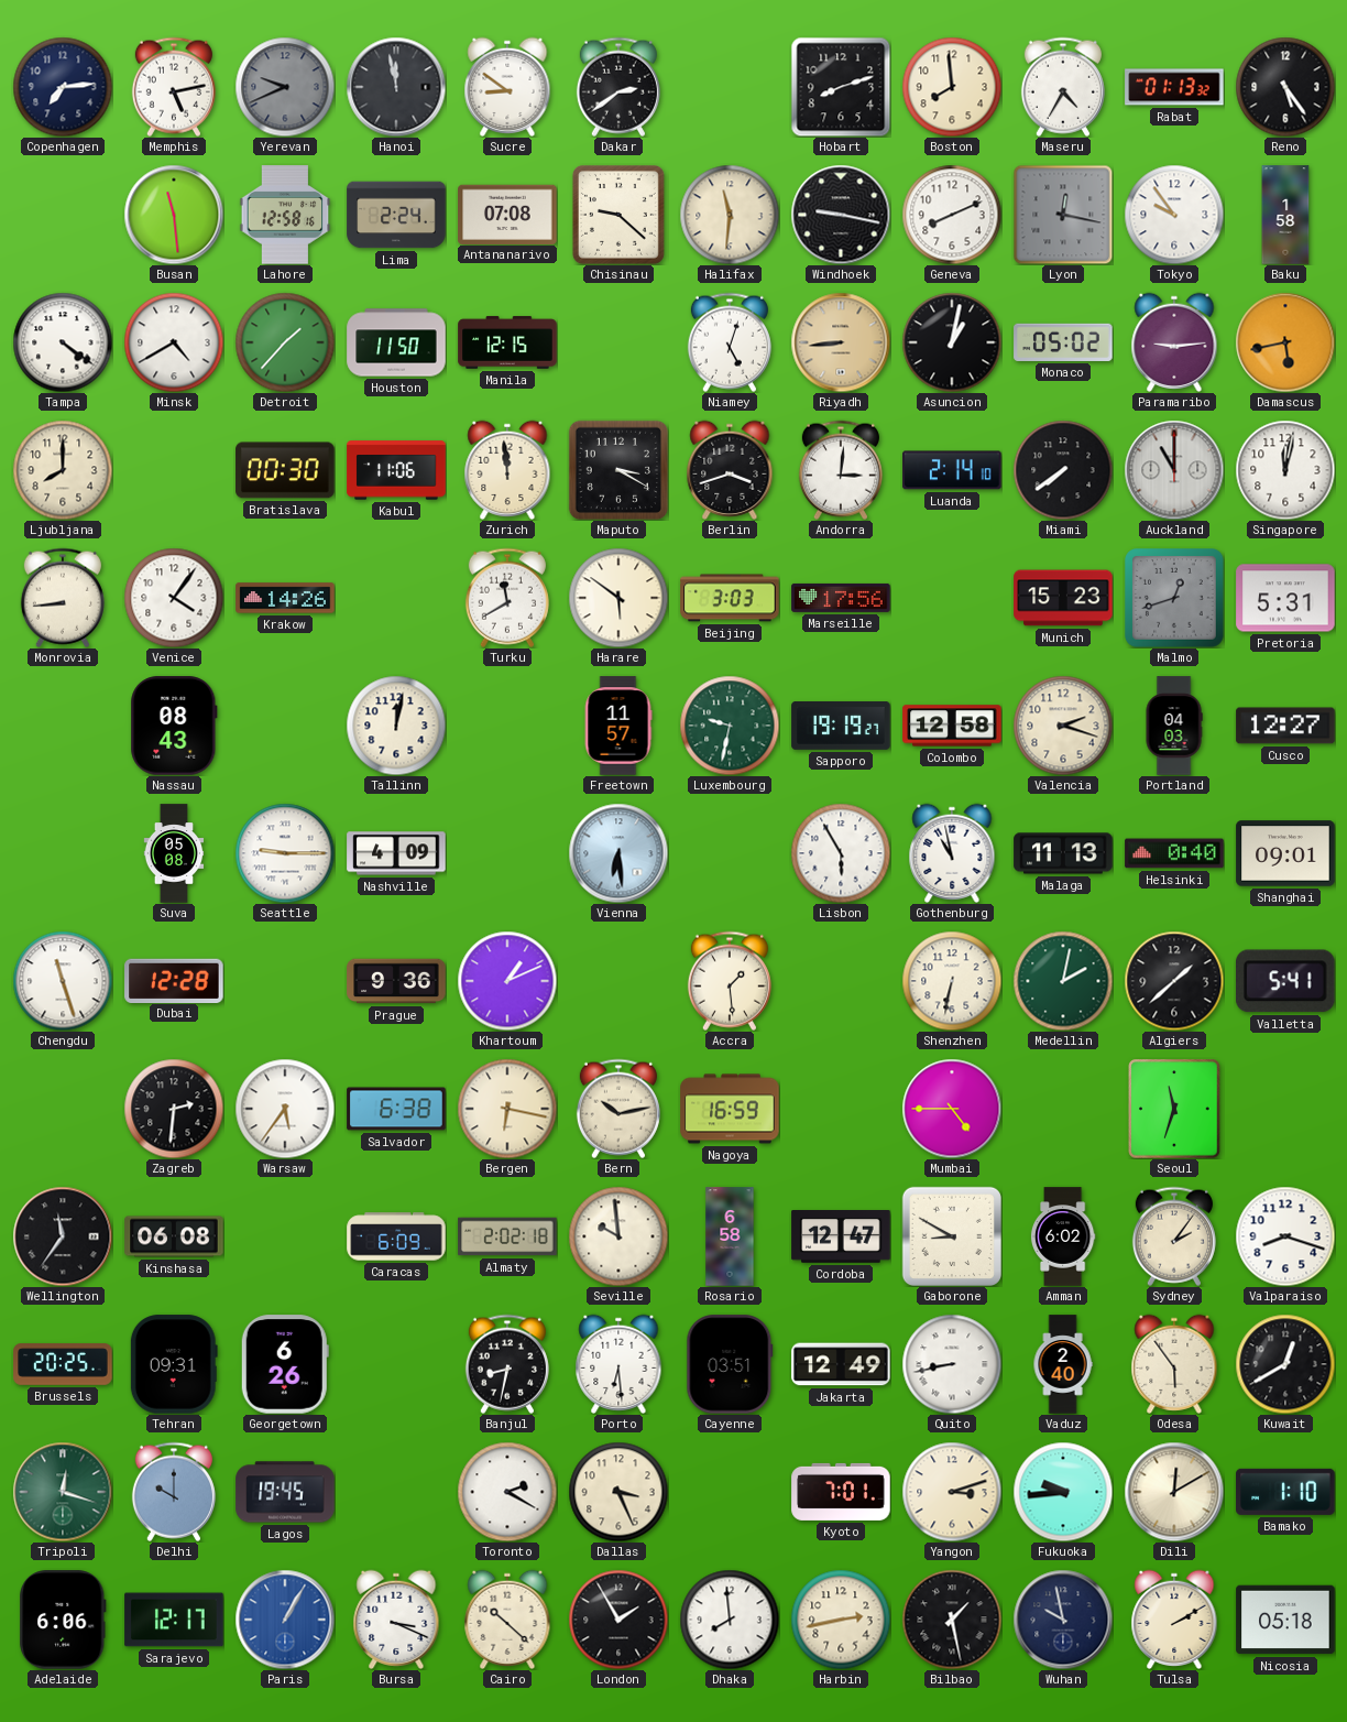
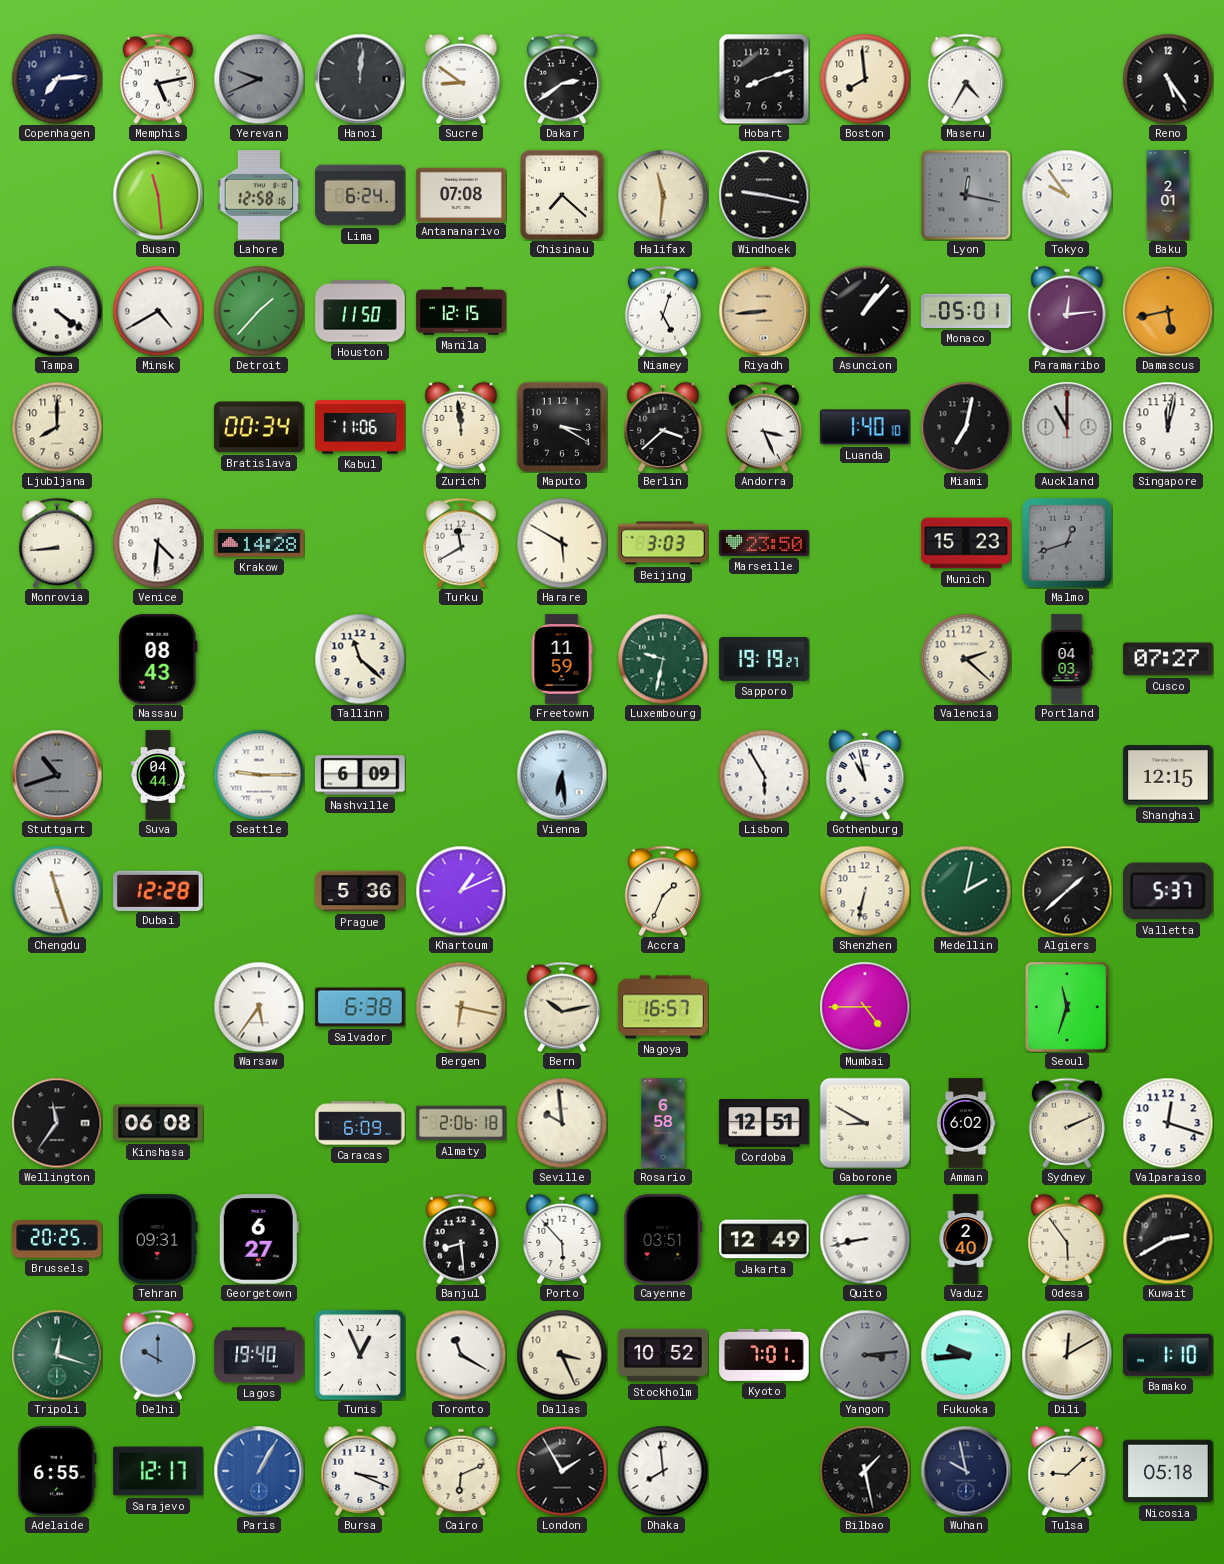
Hanoi: 11:58 -> 12:01 (360, 79)
Rabat: 01:13 -> none (1174, 87)
Lima: 2:24 -> 6:24 (360, 195)
Chisinau: 9:22 -> 7:22 (562, 195)
Geneva: 8:11 -> none (952, 215)
Baku: 1:58 -> 2:01 (1168, 195)
Asuncion: 1:02 -> 1:07 (865, 311)
Monaco: 05:02 -> 05:01 (966, 311)
Paramaribo: 9:14 -> 12:14 (1067, 311)
Bratislava: 00:30 -> 00:34 (259, 427)
Berlin: 3:42 -> 3:38 (663, 427)
Andorra: 3:01 -> 3:26 (764, 427)
Luanda: 2:14 -> 1:40 (865, 427)
Miami: 7:39 -> 7:02 (966, 427)
Venice: 4:06 -> 4:31 (158, 543)
Krakow: 14:26 -> 14:28 (259, 543)
Harare: 5:51 -> 5:50 (562, 543)
Marseille: 17:56 -> 23:50 (764, 543)
Pretoria: 5:31 -> none (1285, 598)
Tallinn: 12:02 -> 11:22 (360, 659)
Freetown: 11:57 -> 11:59 (562, 659)
Colombo: 12:58 -> none (952, 726)
Valencia: 2:18 -> 2:22 (966, 659)
Cusco: 12:27 -> 07:27 (1168, 659)
Stuttgart: none -> 10:42 (57, 775)
Suva: 05:08 -> 04:44 (158, 775)
Nashville: 4:09 -> 6:09 (360, 775)
Malaga: 11:13 -> none (1063, 853)
Helsinki: 0:40 -> none (1174, 853)
Shanghai: 09:01 -> 12:15 (1168, 775)
Prague: 9:36 -> 5:36 (360, 891)
Accra: 1:29 -> 1:34 (663, 891)
Valletta: 5:41 -> 5:37 (1168, 891)
Zagreb: 2:31 -> none (174, 1109)
Nagoya: 16:59 -> 16:57 (663, 1007)
Almaty: 2:02 -> 2:06 (461, 1123)
Cordoba: 12:47 -> 12:51 (764, 1124)
Sydney: 2:06 -> 2:11 (1067, 1123)
Valparaiso: 8:18 -> 12:18 (1168, 1123)
Georgetown: 6:26 -> 6:27 (259, 1239)
Banjul: 8:32 -> 8:29 (461, 1239)
Porto: 6:29 -> 5:53 (562, 1239)
Kuwait: 12:40 -> 2:40 (1168, 1239)
Lagos: 19:45 -> 19:40 (259, 1355)
Tunis: none -> 12:56 (360, 1355)
Toronto: 2:20 -> 11:20 (461, 1355)
Stockholm: none -> 10:52 (663, 1355)
Yangon: 3:12 -> 3:14 (865, 1355)
Yangon dial: cream -> grey (865, 1355)
Adelaide: 6:06 -> 6:55 (57, 1471)
Cairo: 10:22 -> 6:11 (461, 1471)
Harbin: 2:43 -> none (841, 1620)
Tulsa: 2:10 -> 9:08 (1067, 1471)
